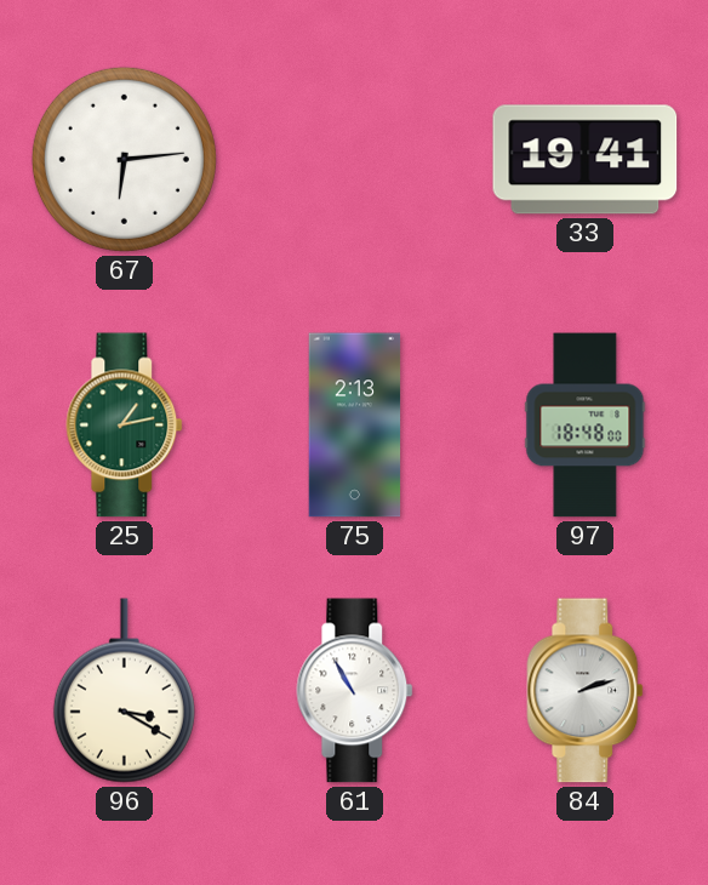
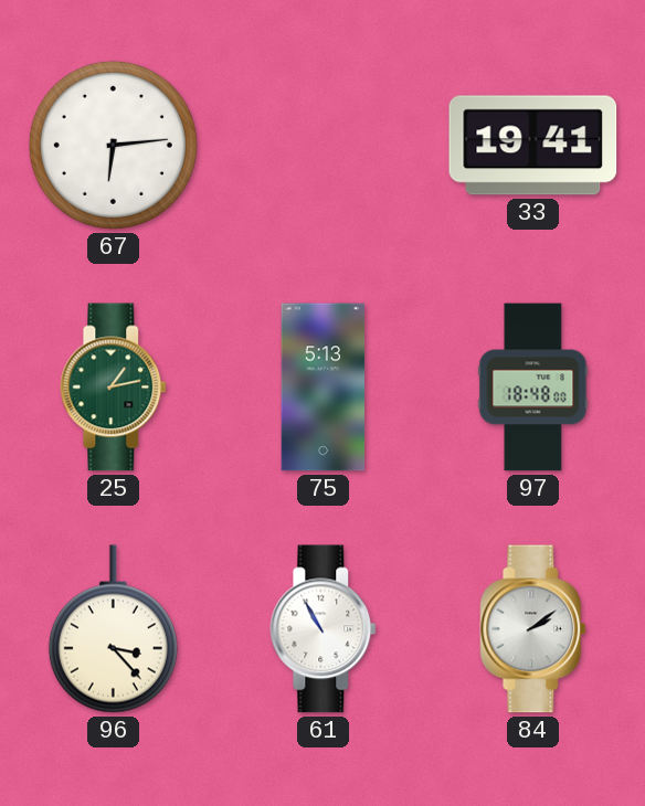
75: 2:13 -> 5:13 (324, 388)
96: 3:20 -> 3:23 (113, 629)
84: 2:12 -> 2:09 (533, 629)
